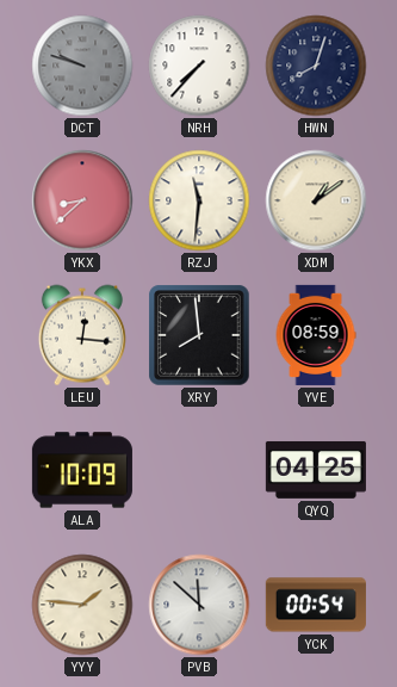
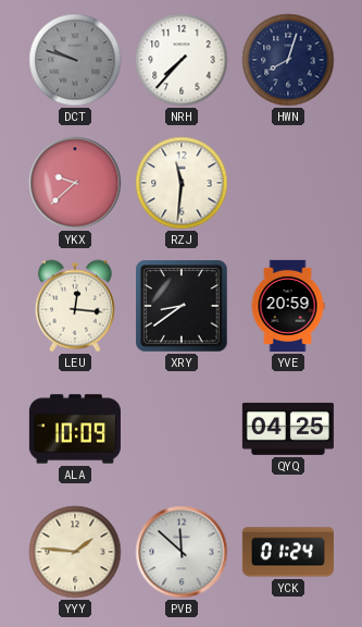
YKX: 8:38 -> 9:38 (75, 183)
XDM: 1:09 -> none (316, 200)
XRY: 7:59 -> 8:39 (182, 306)
YVE: 08:59 -> 20:59 (288, 306)
YCK: 00:54 -> 01:24 (288, 552)
